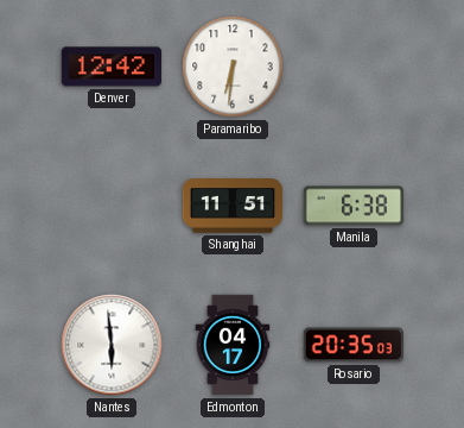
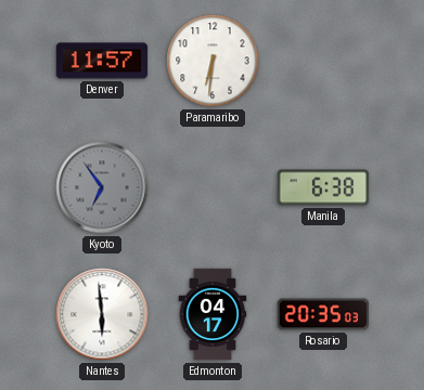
Denver: 12:42 -> 11:57 (102, 61)
Kyoto: none -> 6:54 (102, 187)
Shanghai: 11:51 -> none (233, 206)
